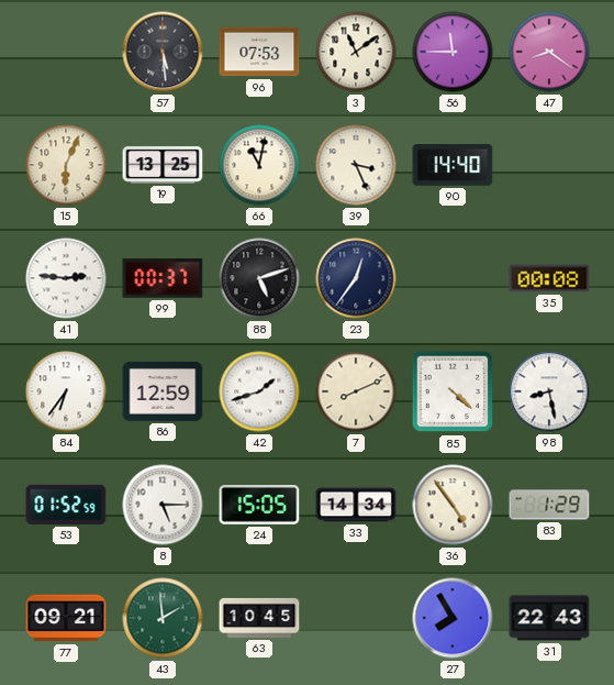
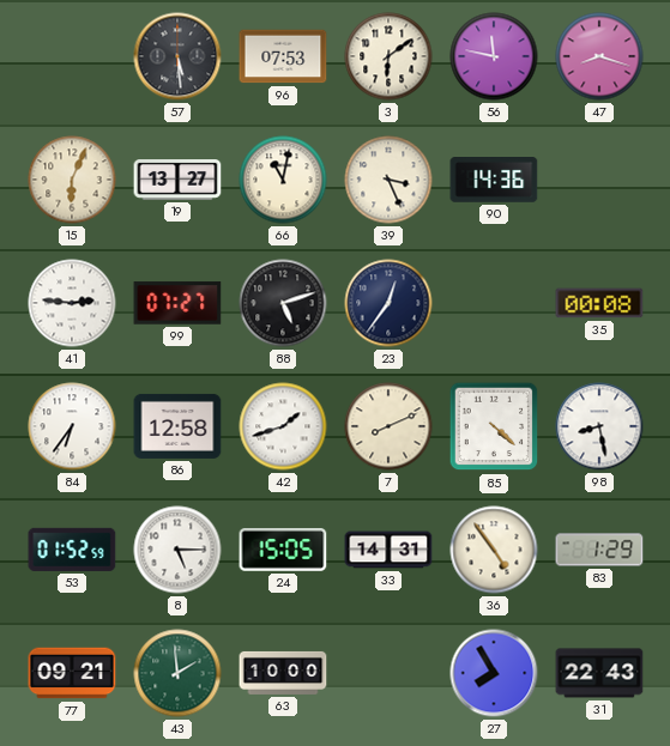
3: 11:09 -> 6:09 (388, 56)
56: 11:45 -> 11:47 (494, 56)
47: 8:21 -> 8:18 (599, 56)
19: 13:25 -> 13:27 (177, 181)
90: 14:40 -> 14:36 (494, 181)
99: 00:37 -> 07:27 (177, 303)
86: 12:59 -> 12:58 (177, 426)
33: 14:34 -> 14:31 (388, 550)
63: 10:45 -> 10:00 (283, 673)
